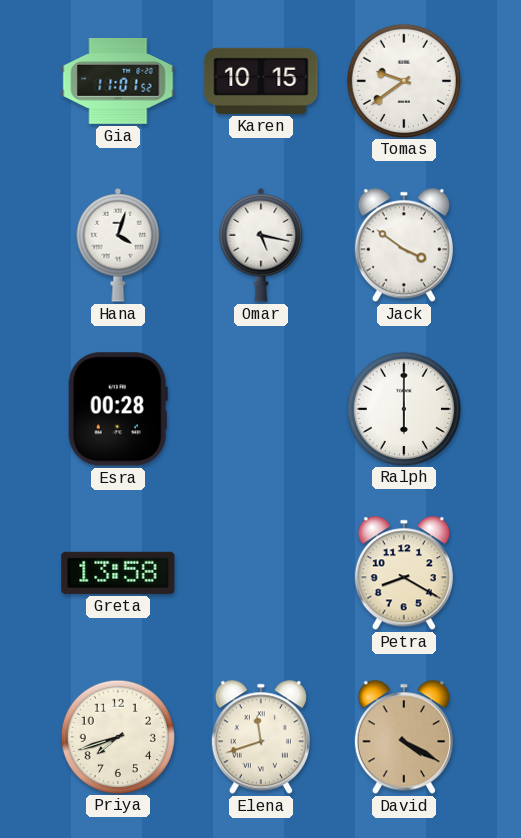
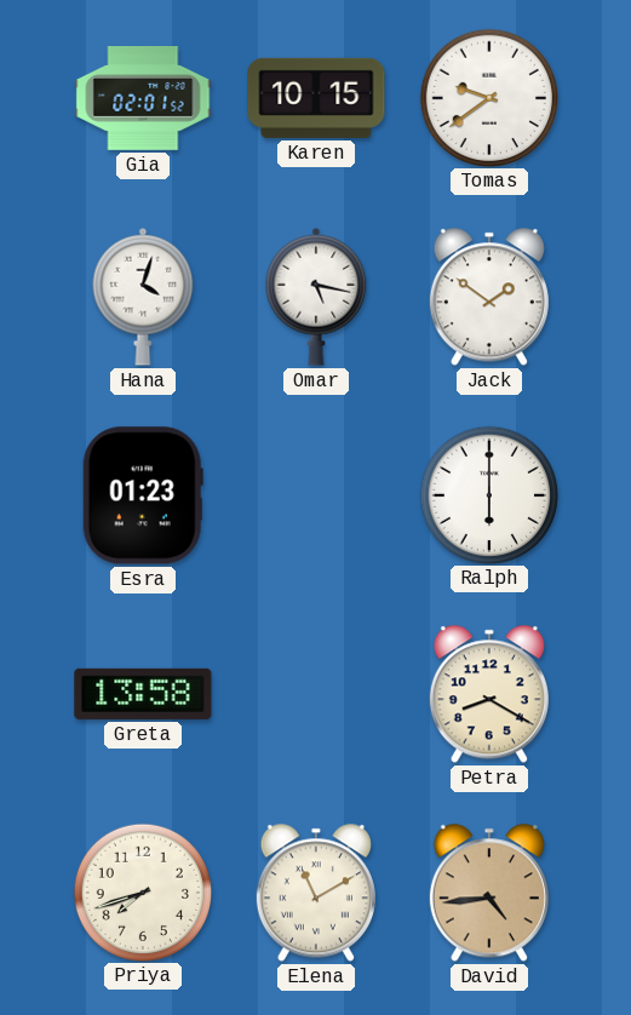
Gia: 11:01 -> 02:01 (143, 99)
Jack: 3:51 -> 1:51 (489, 297)
Esra: 00:28 -> 01:23 (143, 495)
Elena: 11:42 -> 11:10 (316, 893)
David: 4:20 -> 4:44 (489, 893)
